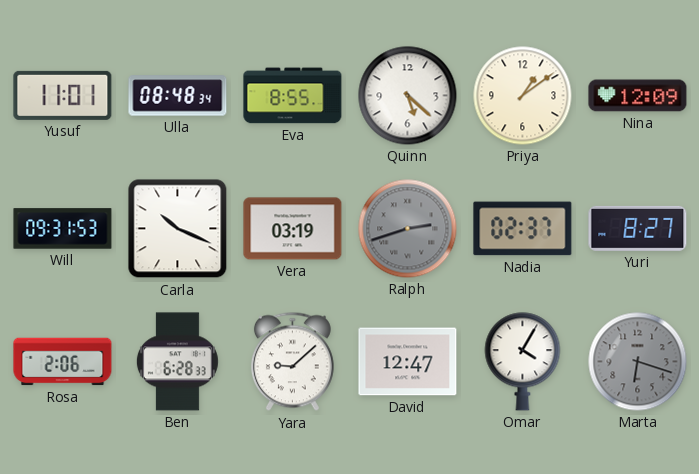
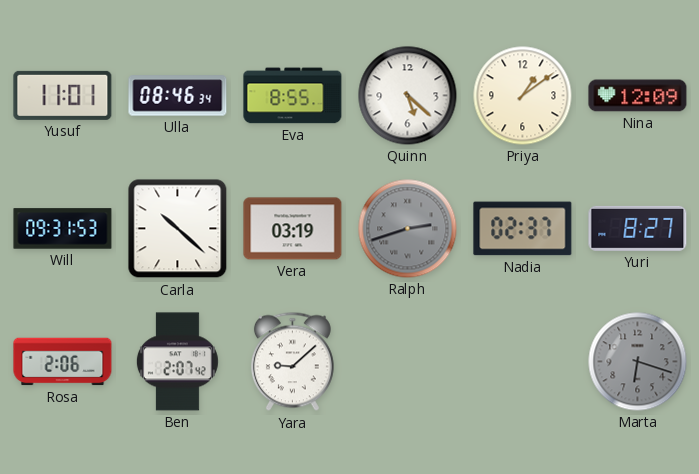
Ulla: 08:48 -> 08:46 (178, 96)
Carla: 10:19 -> 10:22 (178, 229)
Ben: 6:28 -> 2:07 (177, 362)
David: 12:47 -> none (408, 362)
Omar: 4:05 -> none (523, 362)
